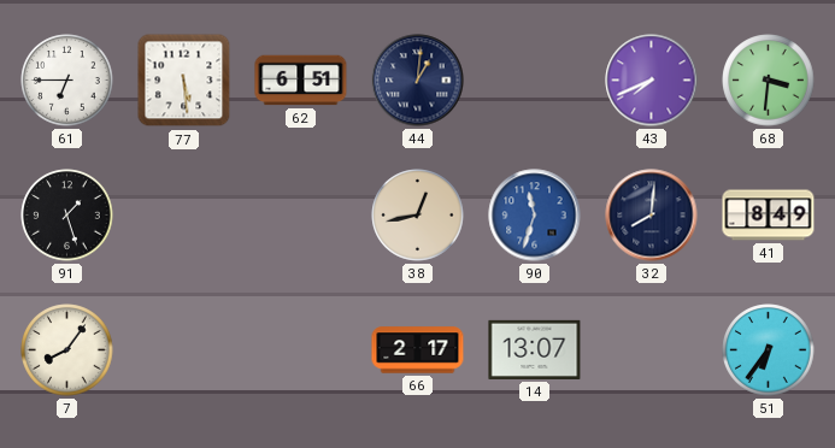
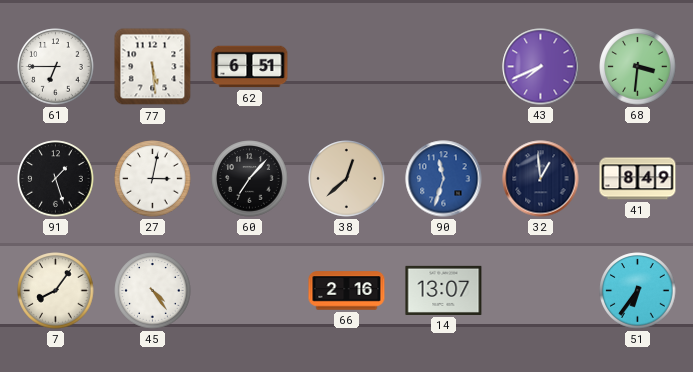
44: 1:01 -> none (418, 81)
27: none -> 3:02 (153, 179)
60: none -> 7:07 (250, 179)
38: 12:43 -> 12:38 (347, 179)
32: 8:01 -> 12:59 (541, 179)
45: none -> 4:24 (153, 291)
66: 2:17 -> 2:16 (347, 291)
